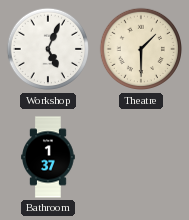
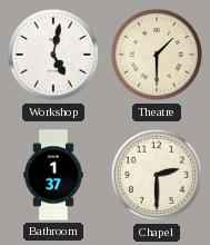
Workshop: 5:04 -> 5:02 (53, 55)
Chapel: none -> 2:30 (157, 175)
